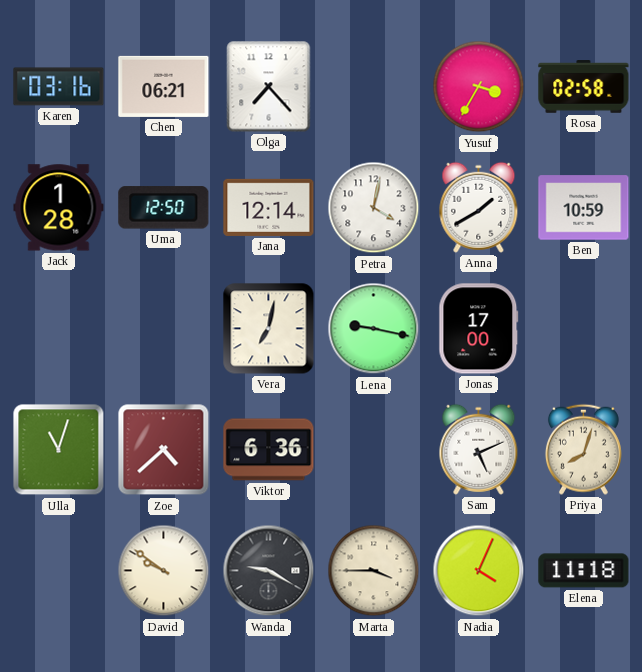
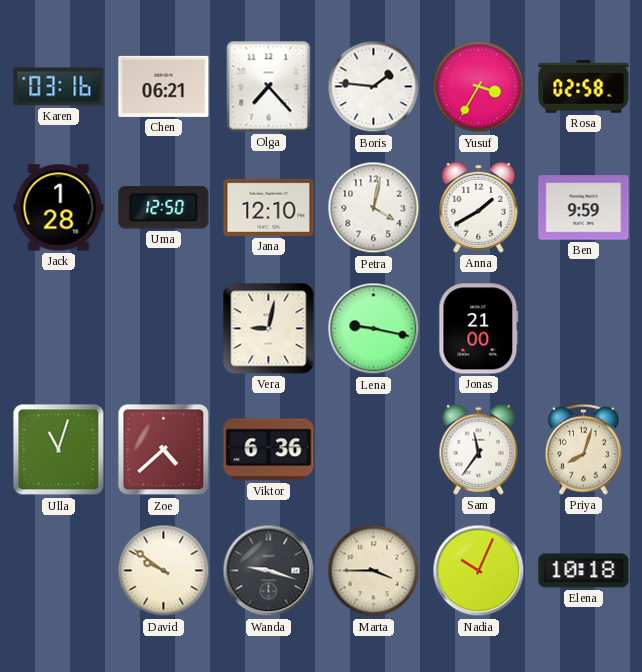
Boris: none -> 1:46 (374, 87)
Jana: 12:14 -> 12:10 (269, 207)
Ben: 10:59 -> 9:59 (584, 208)
Vera: 7:02 -> 9:02 (269, 329)
Jonas: 17:00 -> 21:00 (479, 329)
Sam: 5:11 -> 11:36 (479, 449)
Wanda: 9:20 -> 9:18 (269, 571)
Nadia: 4:04 -> 10:04 (479, 571)
Elena: 11:18 -> 10:18 (584, 571)
